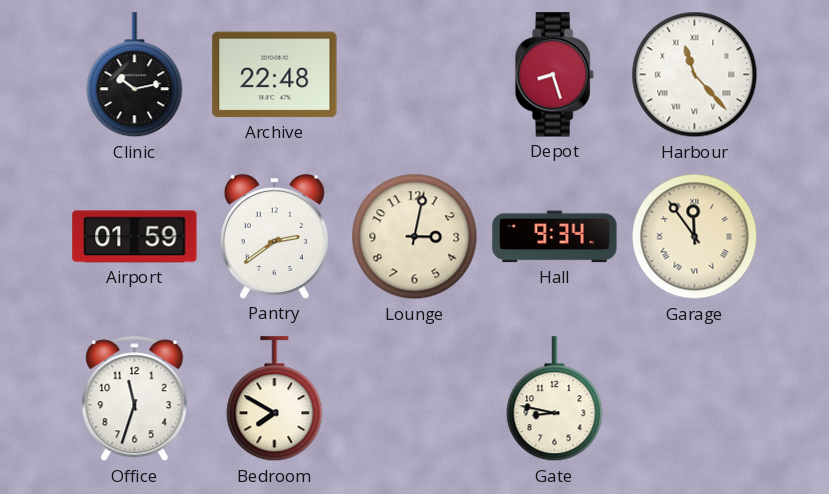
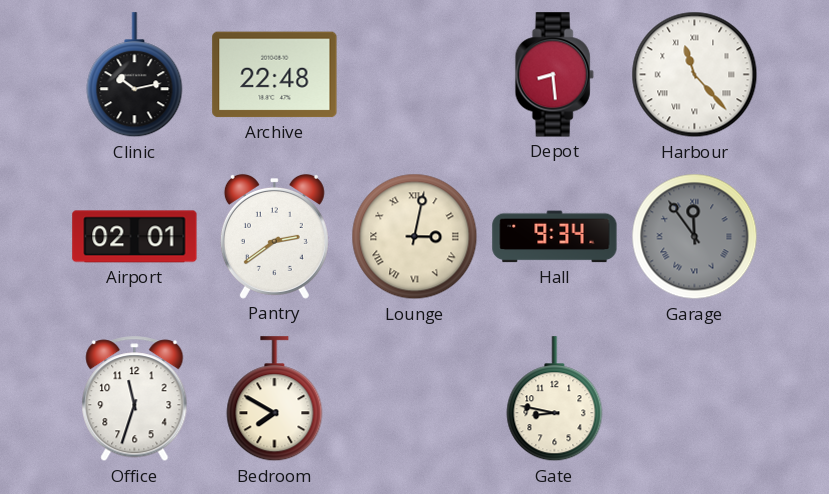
Depot: 8:27 -> 8:29 (554, 75)
Airport: 01:59 -> 02:01 (135, 237)
Lounge numerals: Arabic -> Roman (415, 237)
Garage dial: cream -> grey (695, 237)
